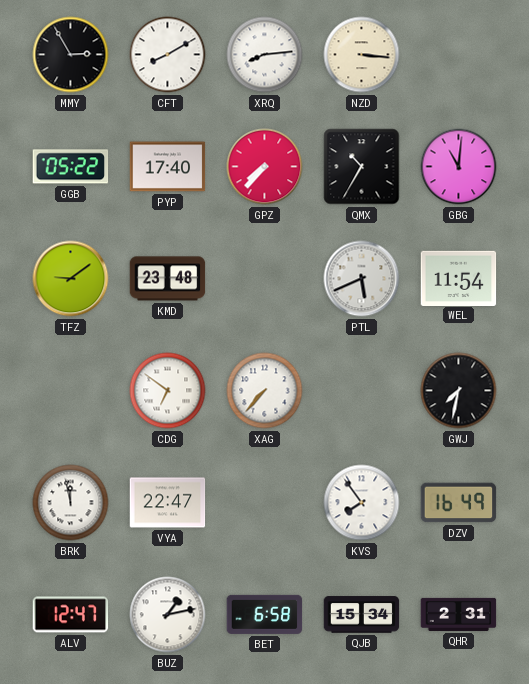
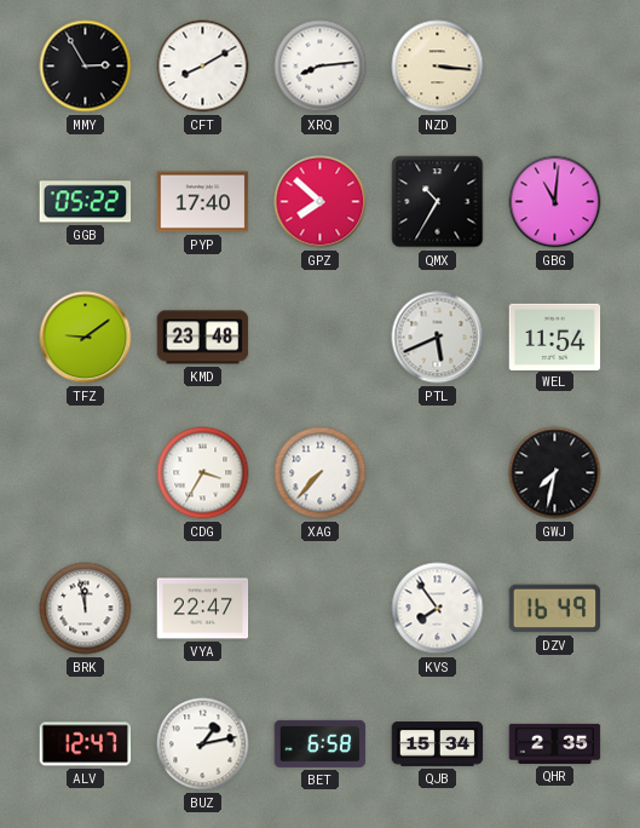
GPZ: 7:37 -> 7:52 (321, 202)
CDG: 6:51 -> 3:35 (203, 473)
QHR: 2:31 -> 2:35 (555, 743)
